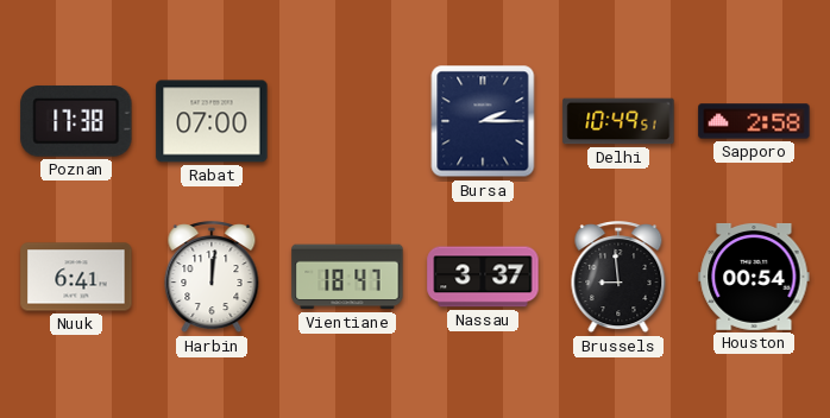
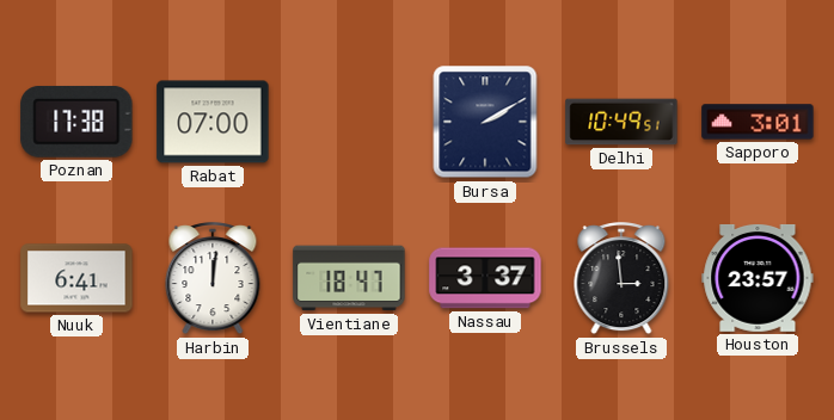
Bursa: 2:15 -> 2:10 (485, 122)
Sapporo: 2:58 -> 3:01 (758, 122)
Brussels: 8:59 -> 2:59 (621, 279)
Houston: 00:54 -> 23:57 (758, 278)
